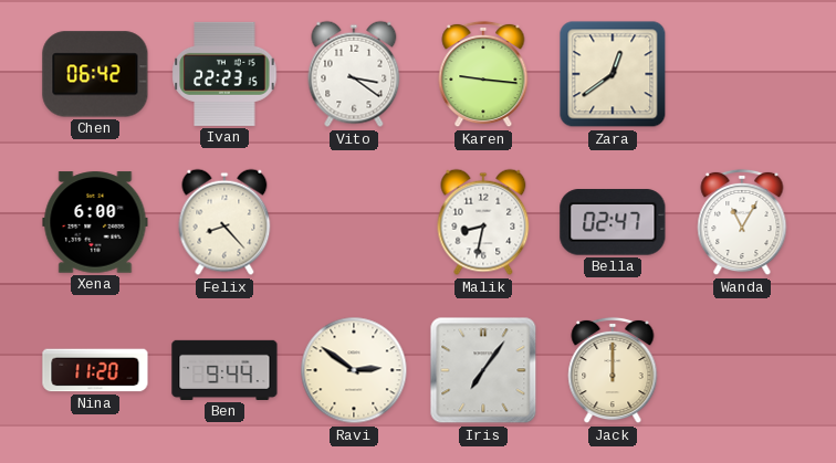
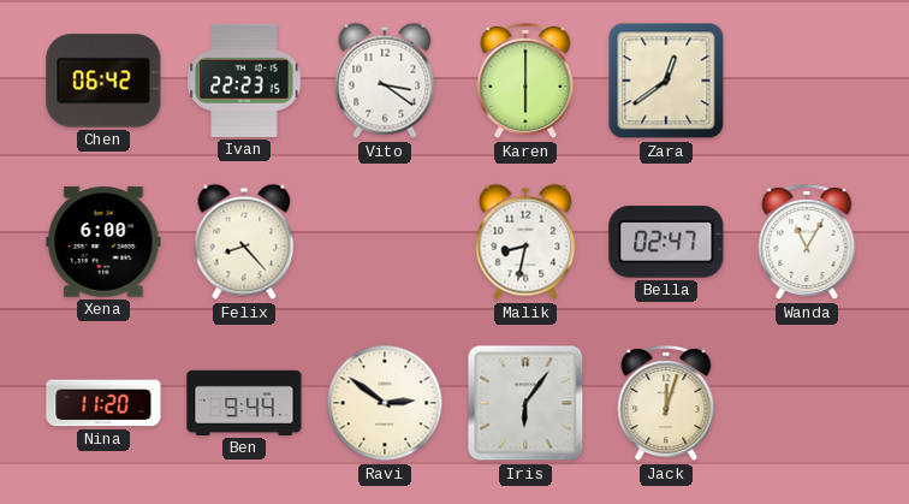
Karen: 9:16 -> 6:00 (525, 81)
Iris: 7:06 -> 6:06 (525, 403)
Jack: 12:00 -> 12:03 (666, 403)
